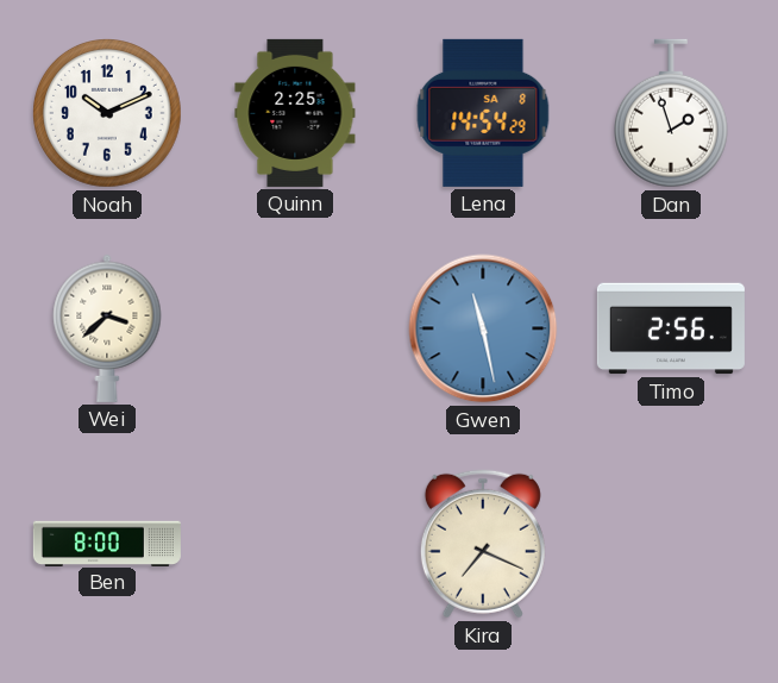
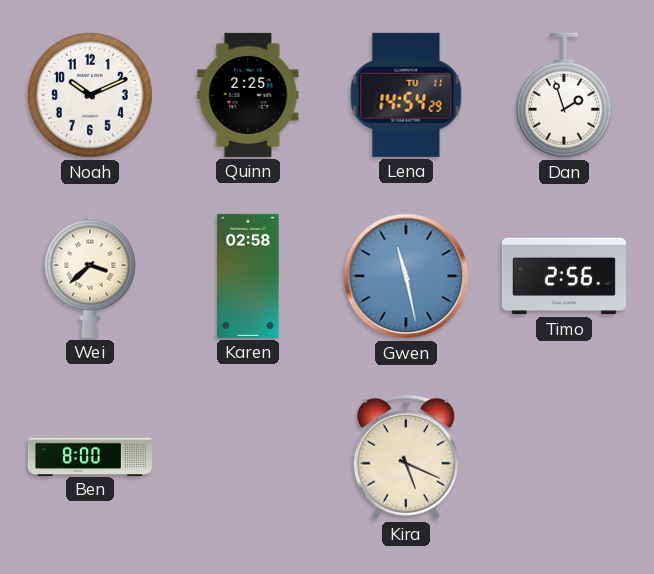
Lena date: SA 8 -> TU 11 (406, 95)
Karen: none -> 02:58 (248, 276)
Kira: 7:19 -> 5:19 (406, 457)
